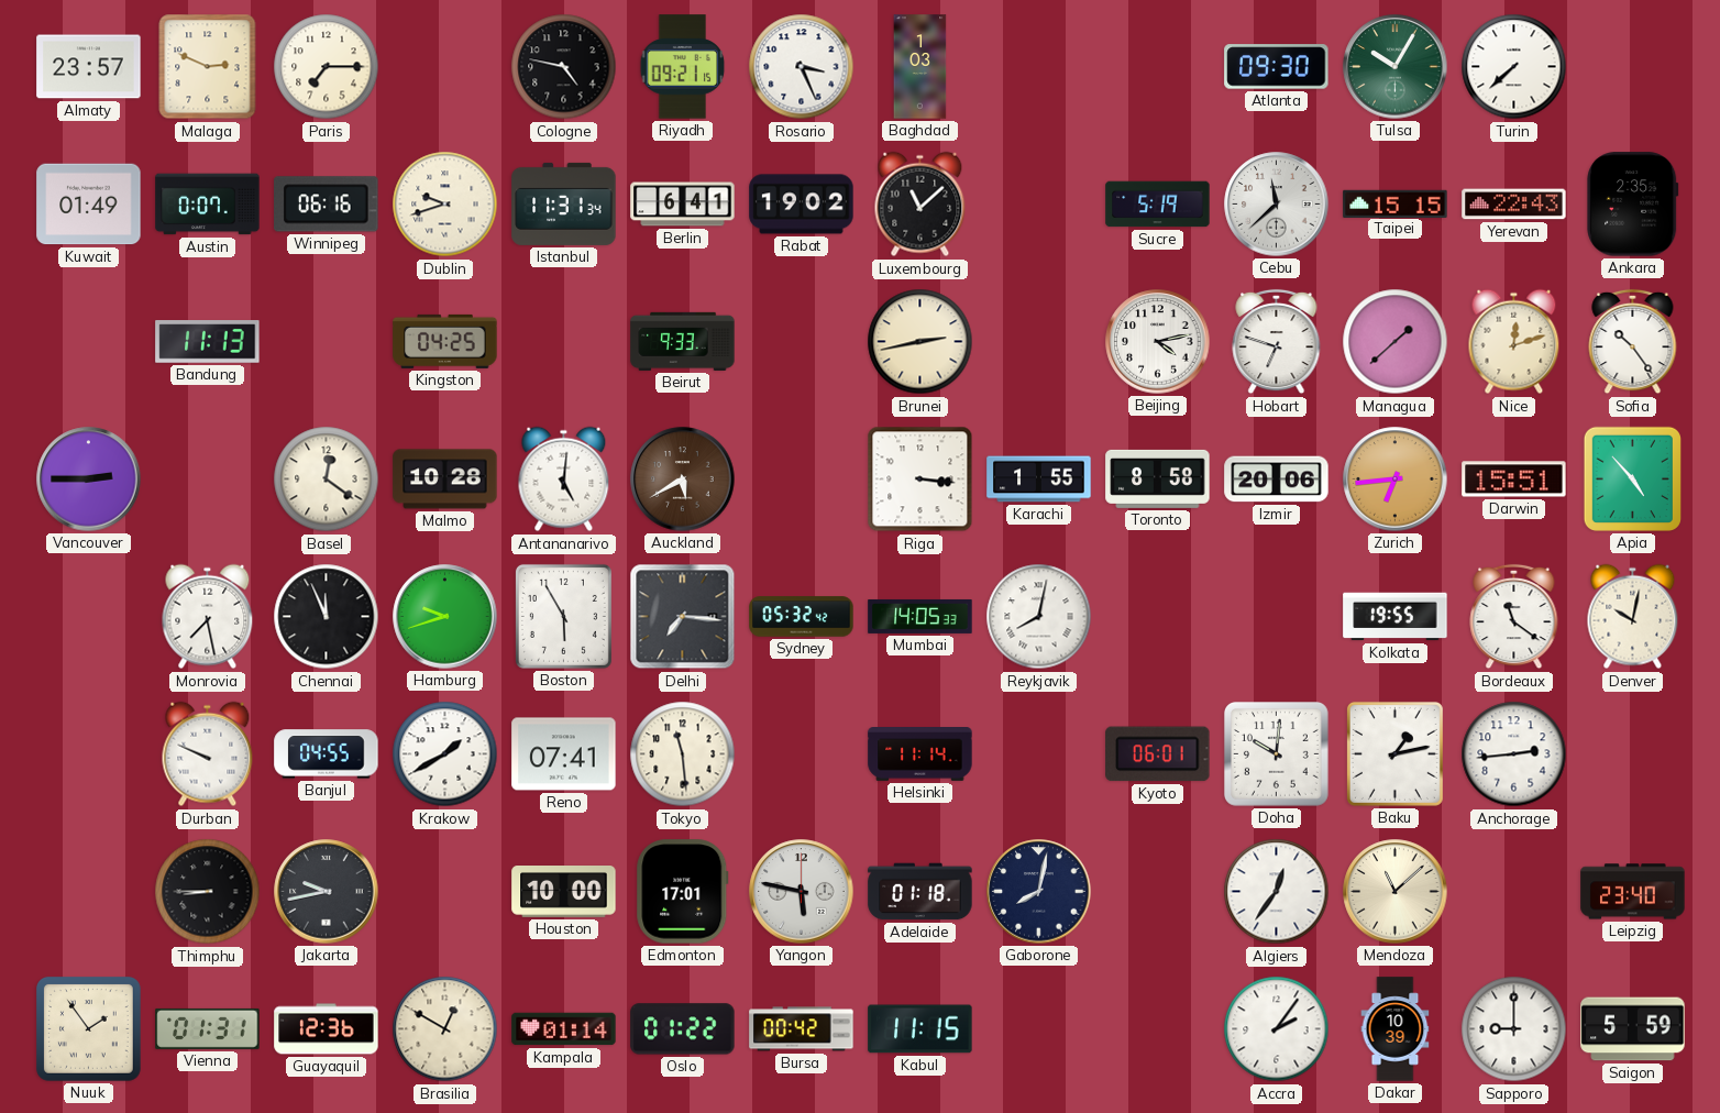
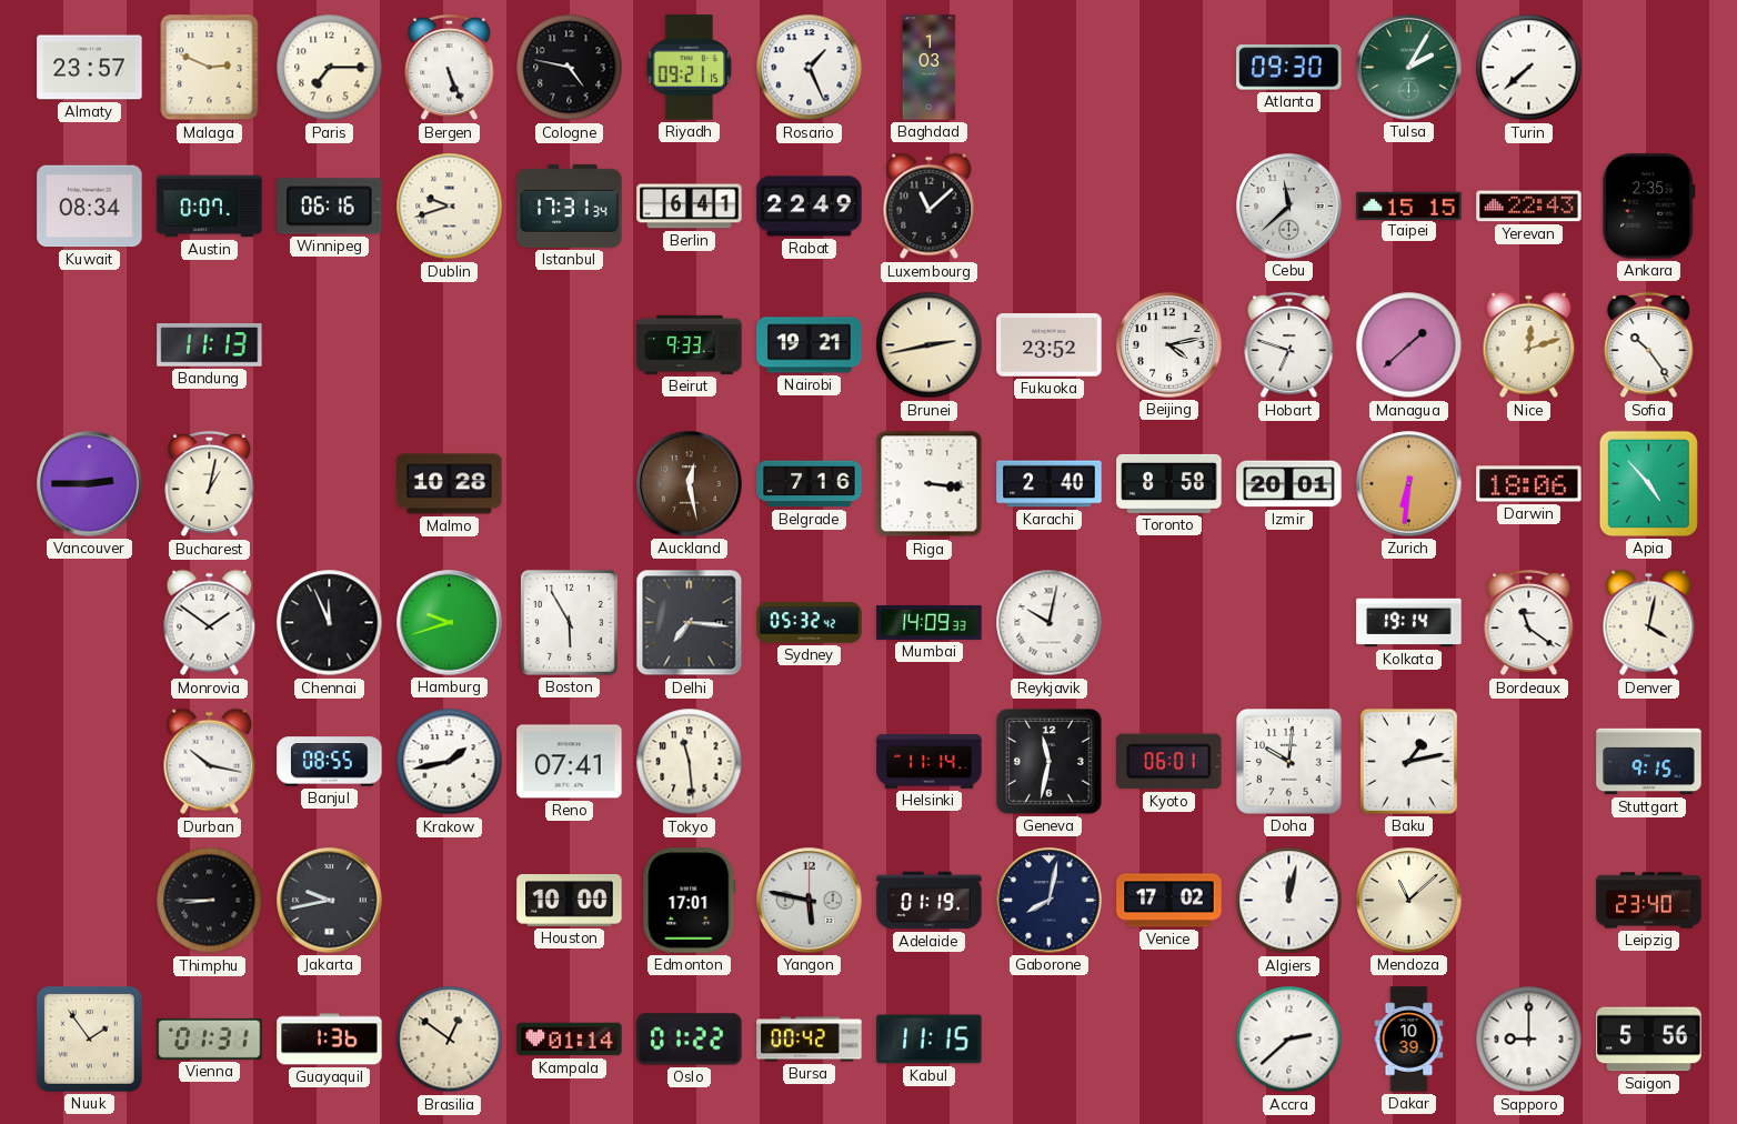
Bergen: none -> 5:26 (450, 68)
Rosario: 3:26 -> 1:26 (810, 68)
Tulsa: 10:05 -> 2:05 (1409, 68)
Kuwait: 01:49 -> 08:34 (90, 207)
Istanbul: 11:31 -> 17:31 (570, 205)
Rabat: 19:02 -> 22:49 (810, 207)
Sucre: 5:19 -> none (1158, 205)
Kingston: 04:25 -> none (445, 341)
Nairobi: none -> 19:21 (810, 345)
Fukuoka: none -> 23:52 (1050, 345)
Bucharest: none -> 1:02 (210, 484)
Basel: 12:21 -> none (327, 480)
Antananarivo: 5:01 -> none (564, 480)
Auckland: 5:40 -> 12:28 (690, 484)
Belgrade: none -> 7:16 (810, 484)
Karachi: 1:55 -> 2:40 (1050, 484)
Izmir: 20:06 -> 20:01 (1289, 484)
Zurich: 6:44 -> 6:31 (1409, 484)
Darwin: 15:51 -> 18:06 (1529, 484)
Monrovia: 7:28 -> 1:51 (210, 623)
Mumbai: 14:05 -> 14:09 (930, 622)
Reykjavik: 8:02 -> 10:02 (1050, 623)
Kolkata: 19:55 -> 19:14 (1409, 623)
Denver: 10:02 -> 4:02 (1649, 623)
Durban: 9:49 -> 10:17 (210, 762)
Banjul: 04:55 -> 08:55 (330, 762)
Krakow: 1:40 -> 1:43 (450, 762)
Geneva: none -> 11:32 (1050, 762)
Anchorage: 2:44 -> none (1514, 754)
Stuttgart: none -> 9:15 (1649, 762)
Adelaide: 01:18 -> 01:19 (930, 901)
Venice: none -> 17:02 (1169, 901)
Algiers: 12:36 -> 12:02 (1289, 901)
Guayaquil: 12:36 -> 1:36 (330, 1040)
Brasilia: 12:50 -> 12:51 (450, 1040)
Accra: 2:06 -> 2:38 (1289, 1040)
Saigon: 5:59 -> 5:56 (1649, 1040)
